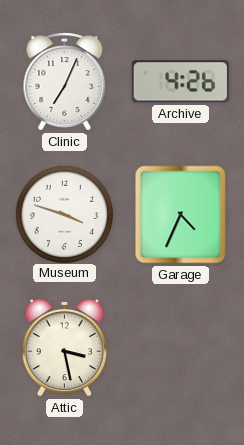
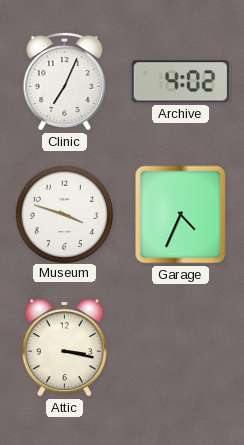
Archive: 4:26 -> 4:02 (180, 82)
Attic: 3:28 -> 3:17 (64, 347)
